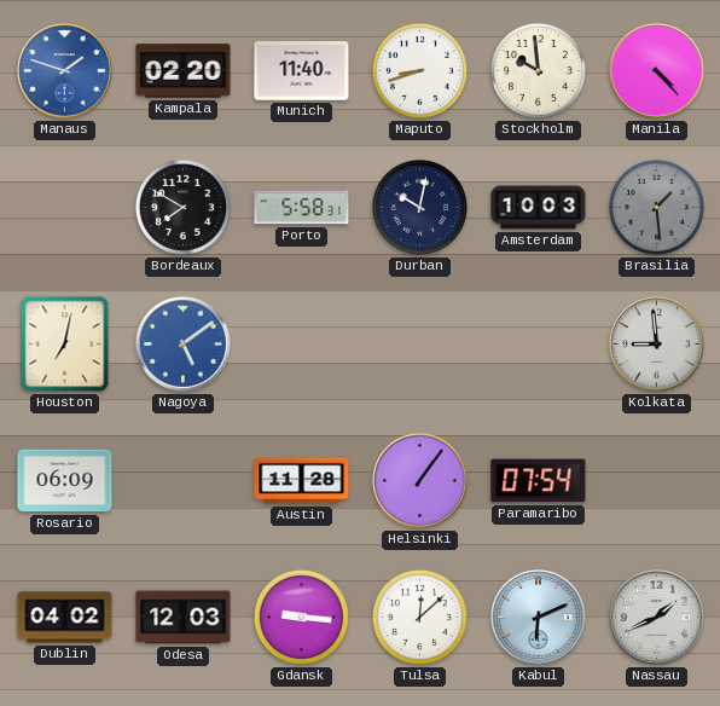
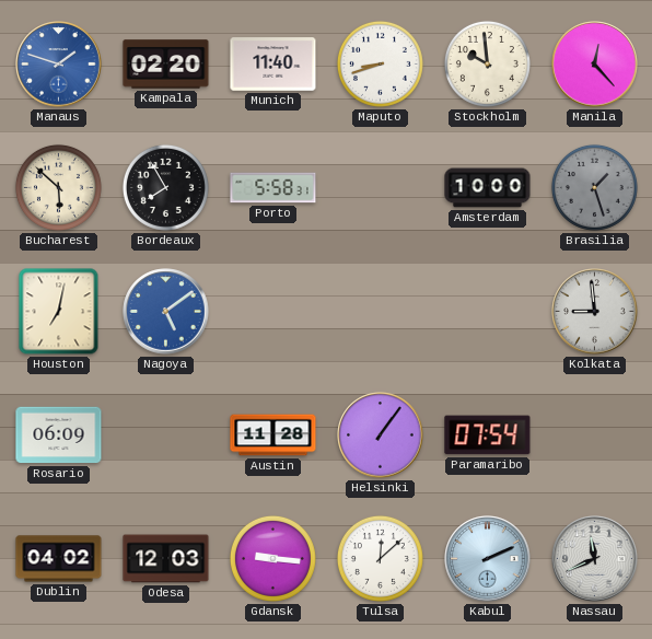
Manila: 4:23 -> 12:23 (595, 65)
Bucharest: none -> 5:52 (58, 187)
Bordeaux: 7:50 -> 7:55 (165, 187)
Durban: 10:02 -> none (419, 207)
Amsterdam: 10:03 -> 10:00 (488, 188)
Brasilia: 1:29 -> 1:27 (594, 187)
Kabul: 6:11 -> 2:11 (488, 559)
Nassau: 1:41 -> 11:41 (595, 559)
